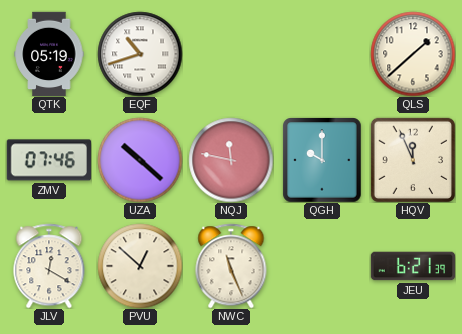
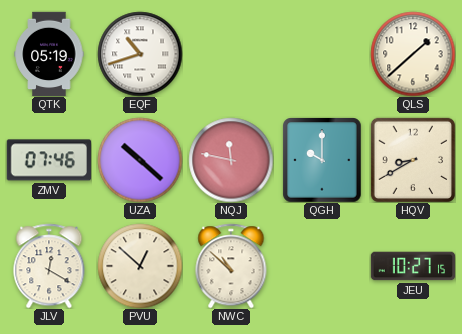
HQV: 11:56 -> 8:40 (412, 159)
NWC: 11:26 -> 10:52 (231, 266)
JEU: 6:21 -> 10:27 (413, 266)
